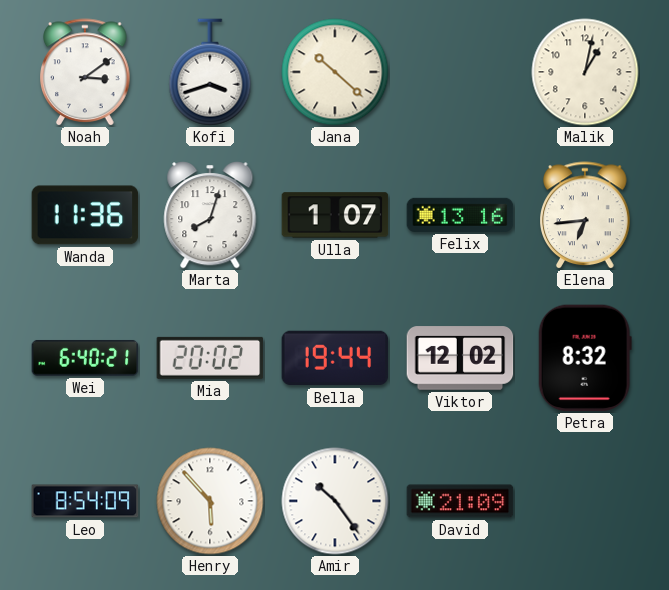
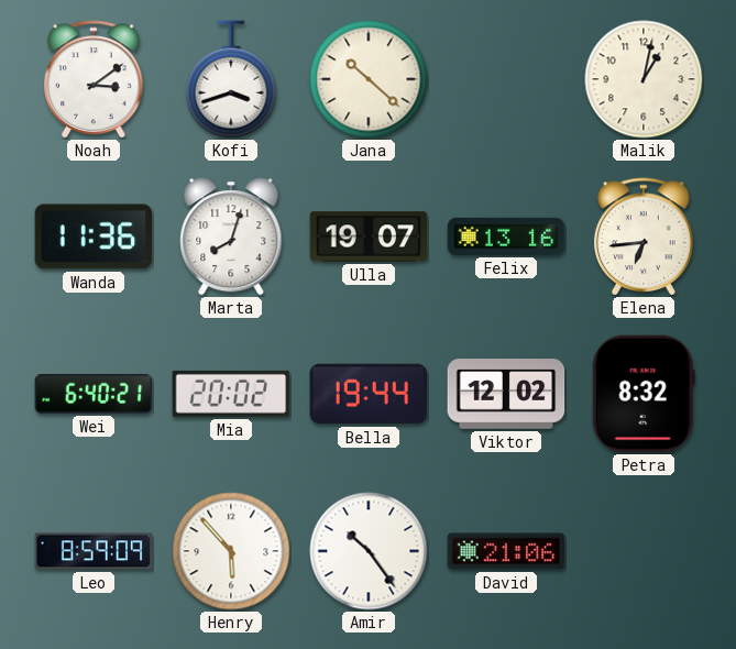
Ulla: 1:07 -> 19:07 (369, 237)
Leo: 8:54 -> 8:59 (94, 551)
David: 21:09 -> 21:06 (506, 551)
